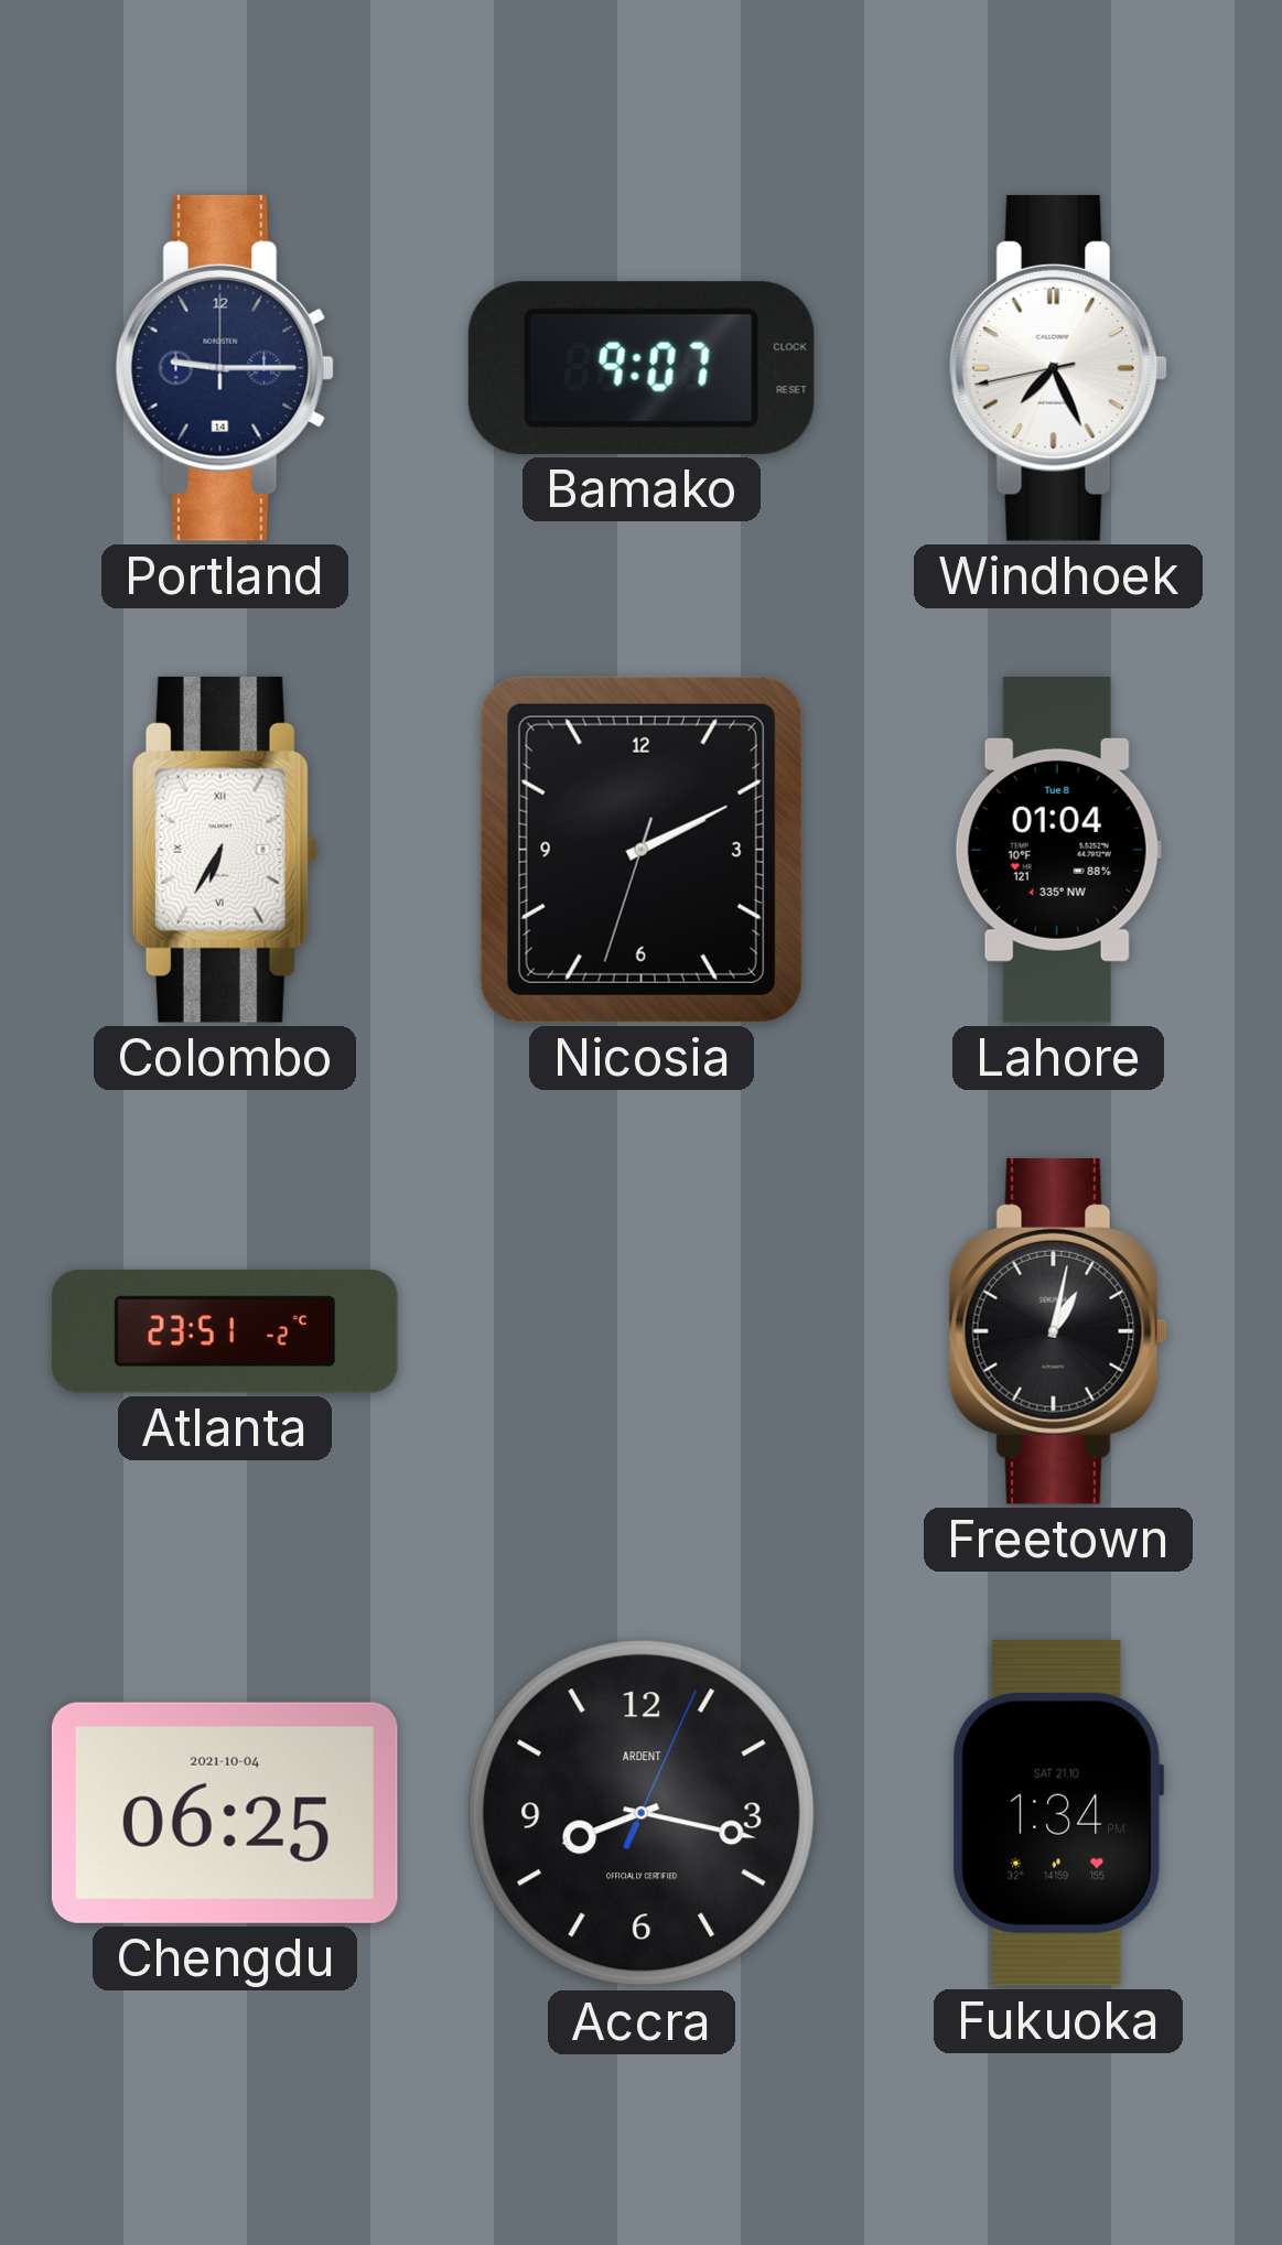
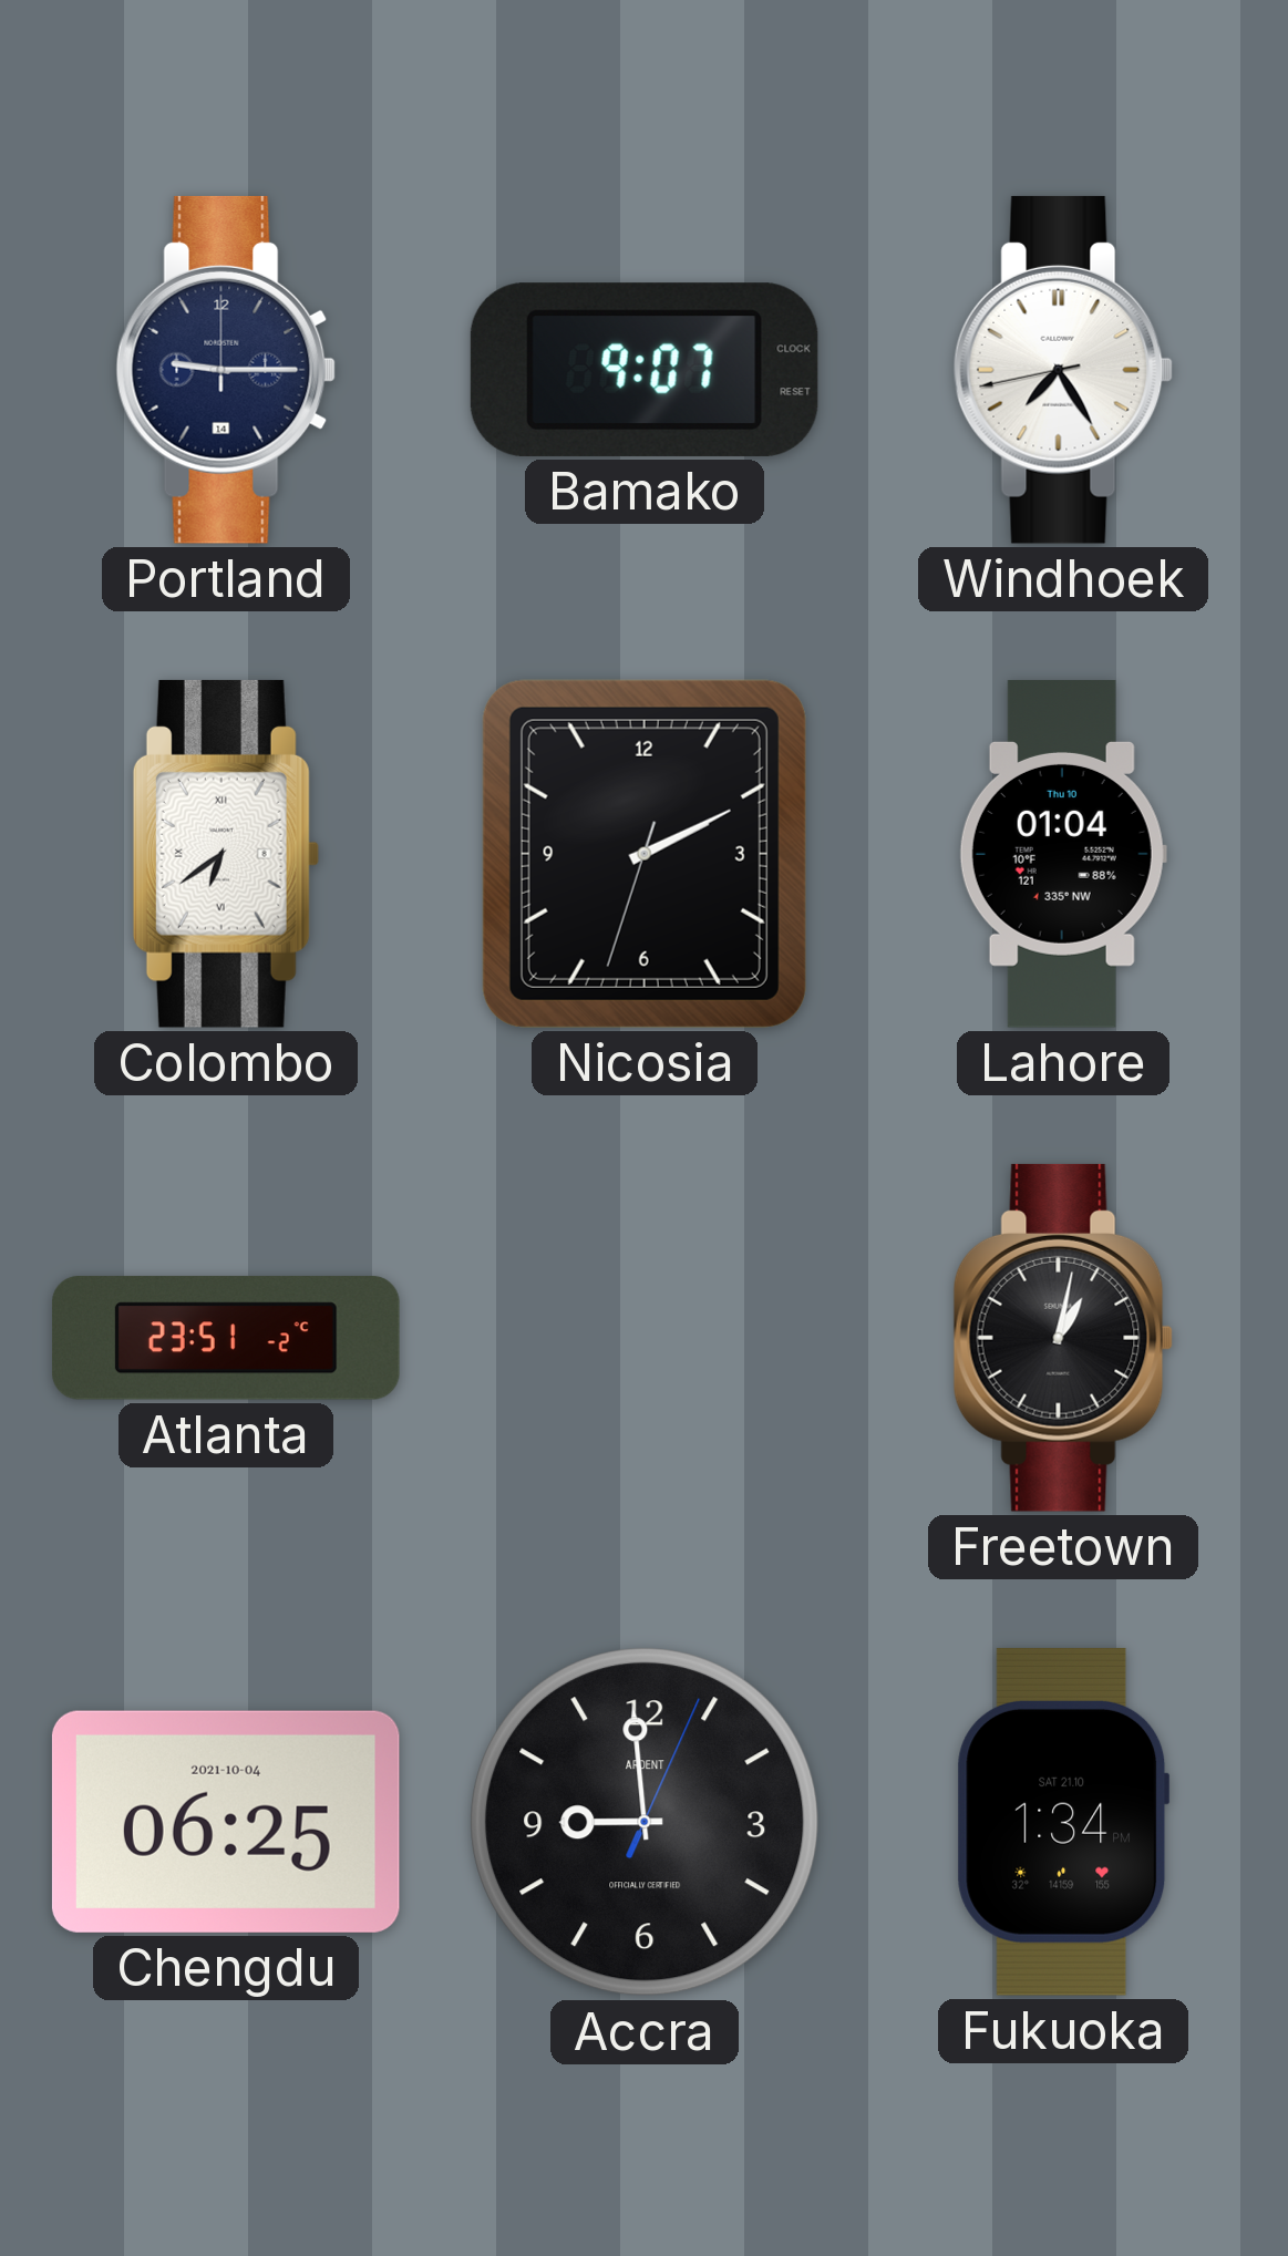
Windhoek: 7:25 -> 7:24 (1063, 370)
Colombo: 6:35 -> 6:39 (226, 854)
Lahore date: Tue 8 -> Thu 10 (1063, 855)
Accra: 8:17 -> 8:59 (645, 1822)
